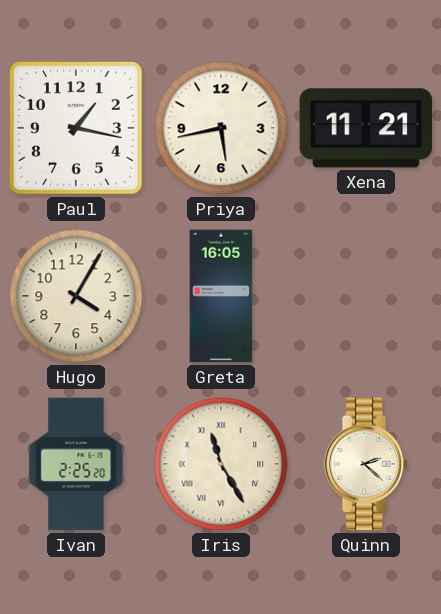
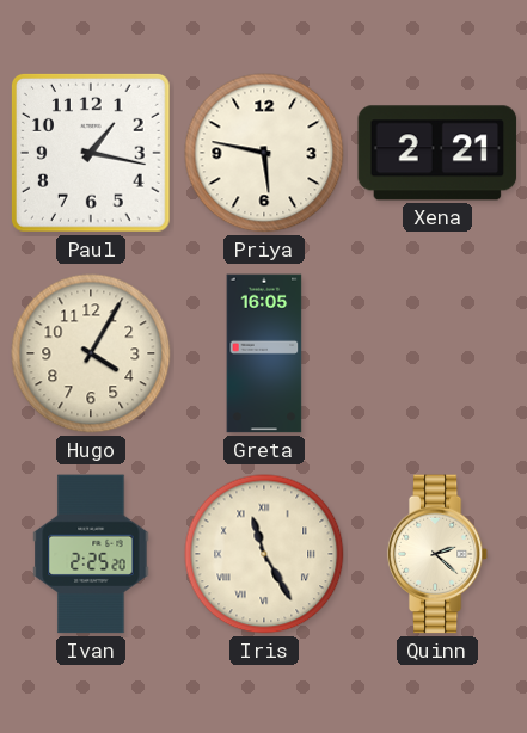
Priya: 5:43 -> 5:47 (264, 153)
Xena: 11:21 -> 2:21 (437, 153)
